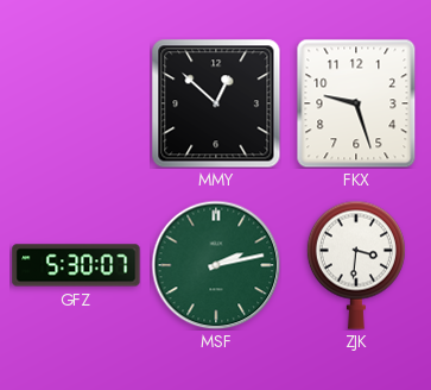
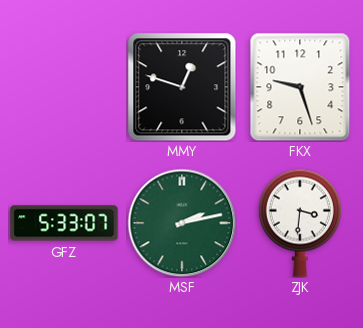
MMY: 12:52 -> 12:48 (182, 87)
GFZ: 5:30 -> 5:33 (64, 223)
